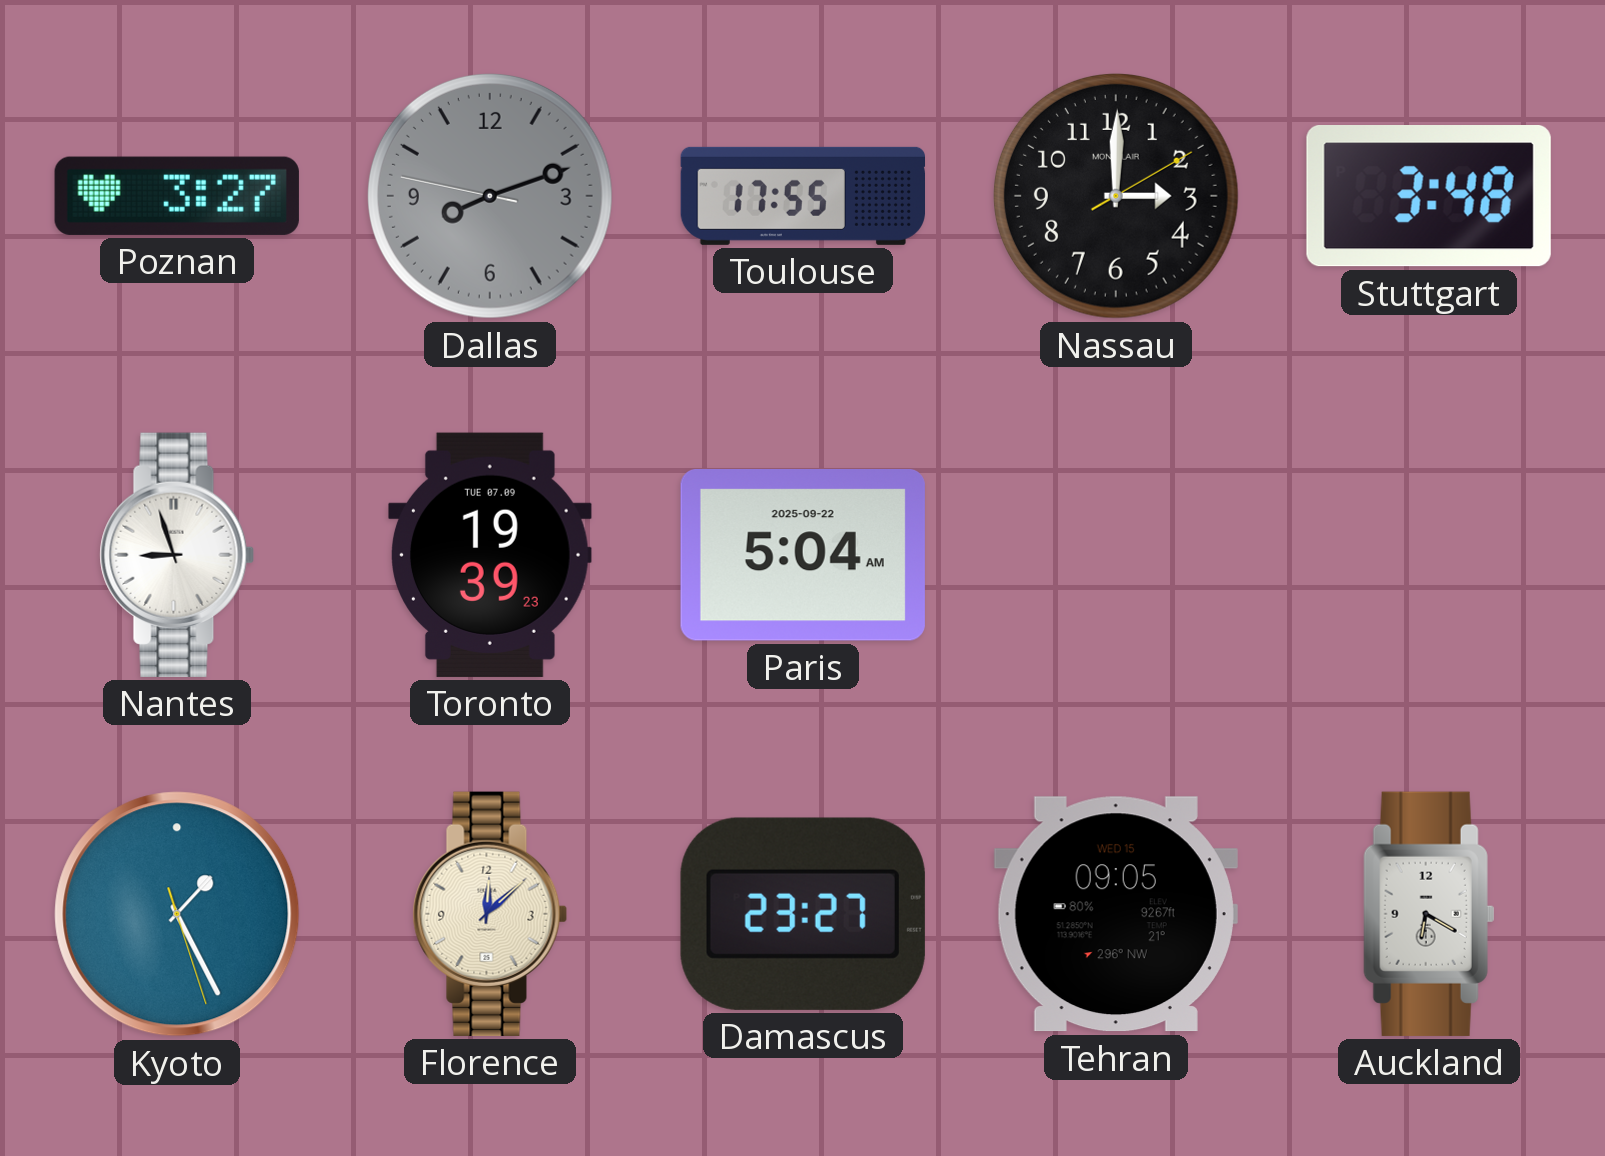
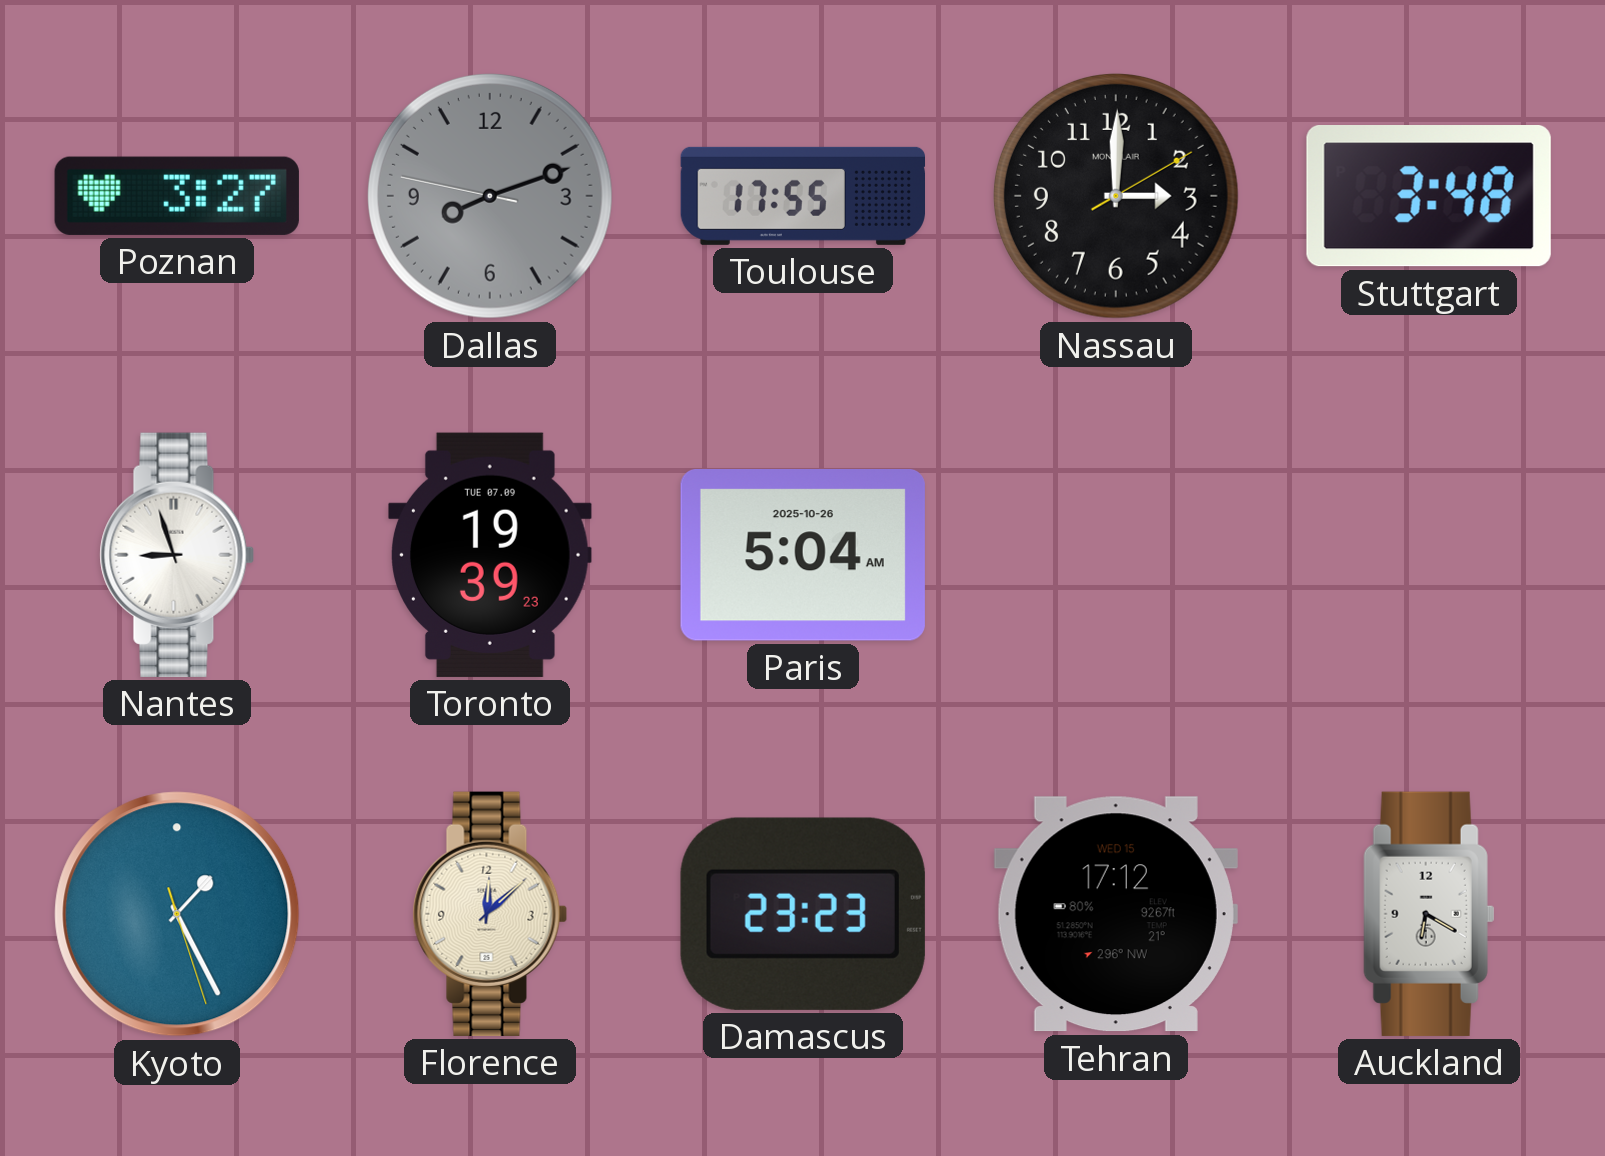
Paris date: 2025-09-22 -> 2025-10-26 (803, 556)
Damascus: 23:27 -> 23:23 (803, 914)
Tehran: 09:05 -> 17:12 (1116, 914)
